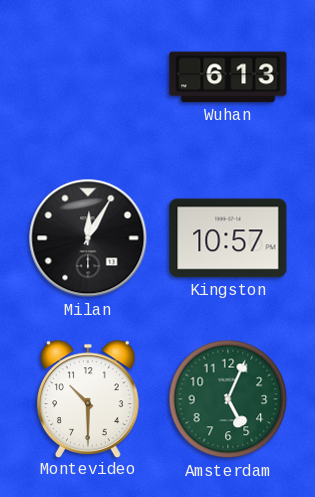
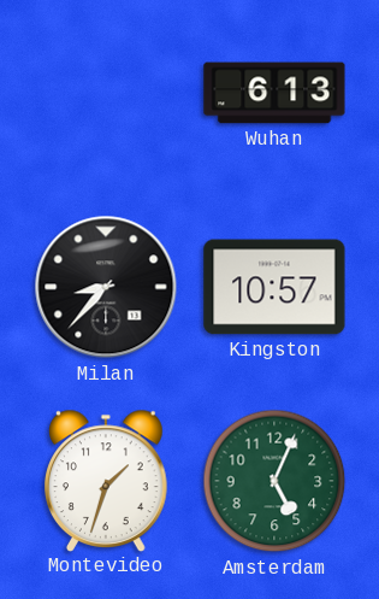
Milan: 12:05 -> 8:37 (106, 287)
Montevideo: 10:30 -> 1:33 (107, 480)
